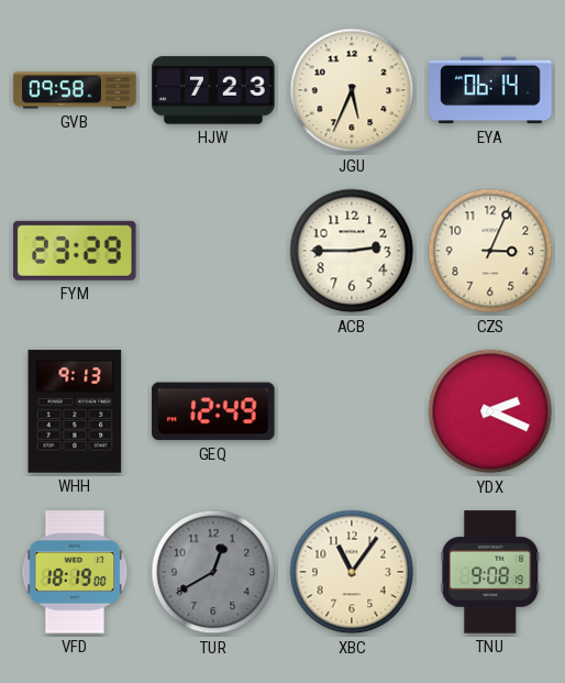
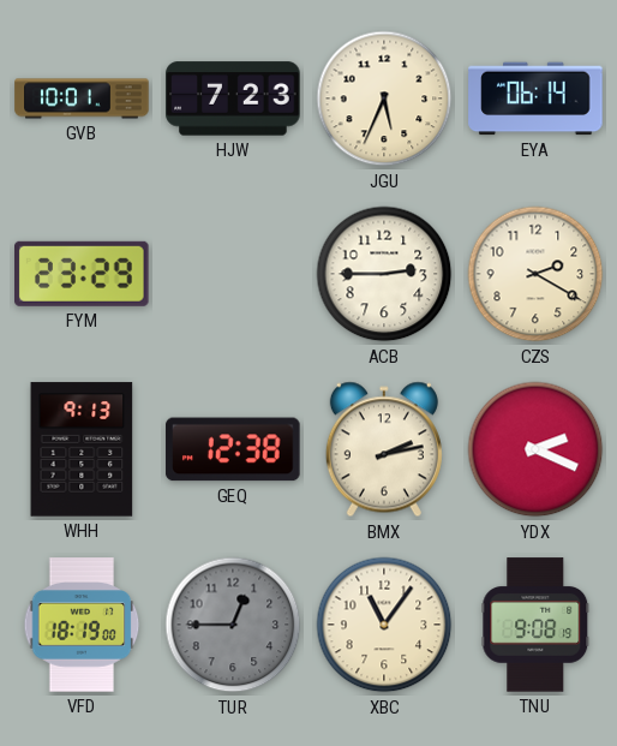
GVB: 09:58 -> 10:01 (82, 99)
CZS: 3:04 -> 2:20 (535, 274)
GEQ: 12:49 -> 12:38 (233, 449)
BMX: none -> 2:13 (384, 449)
TUR: 12:40 -> 12:45 (233, 625)
